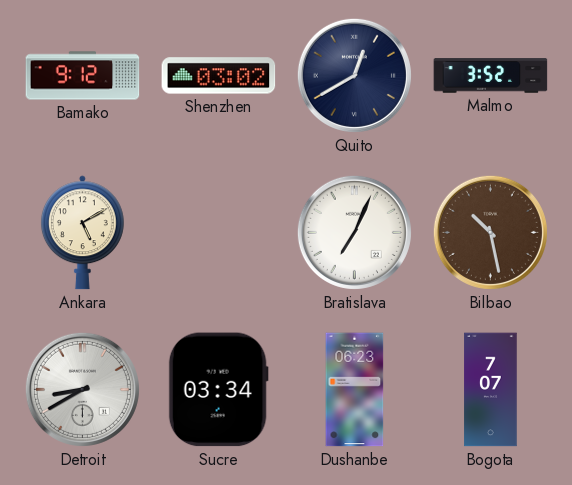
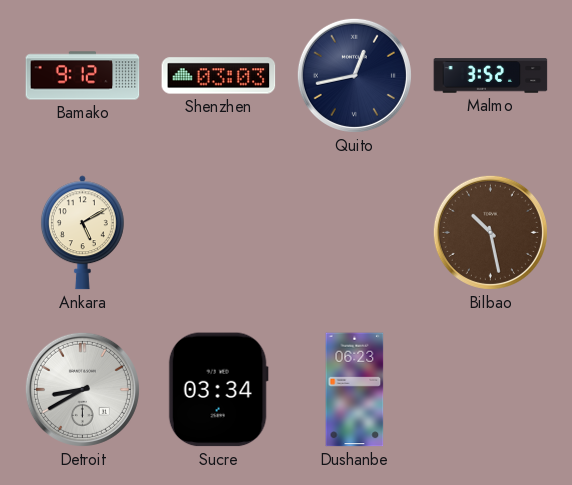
Shenzhen: 03:02 -> 03:03 (219, 76)
Quito: 12:40 -> 12:43 (354, 75)
Bratislava: 7:04 -> none (354, 232)
Bogota: 7:07 -> none (491, 390)
